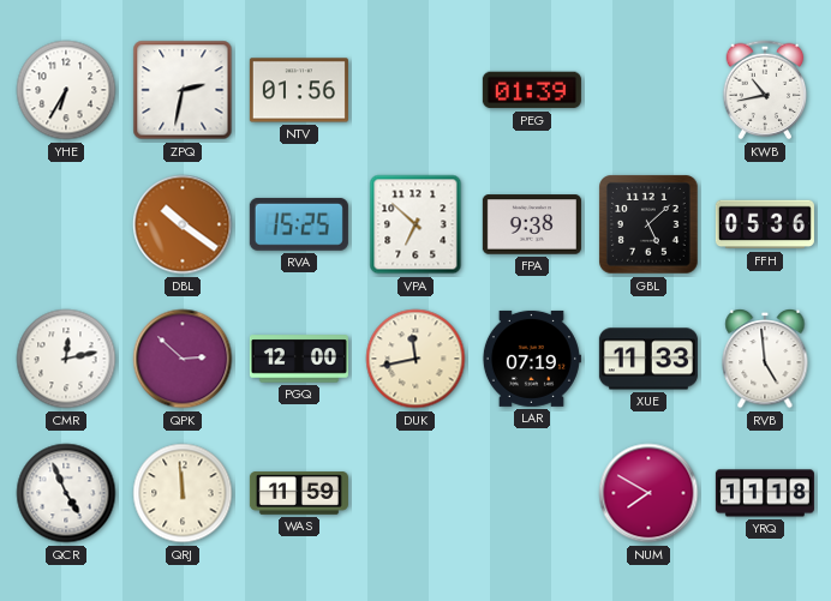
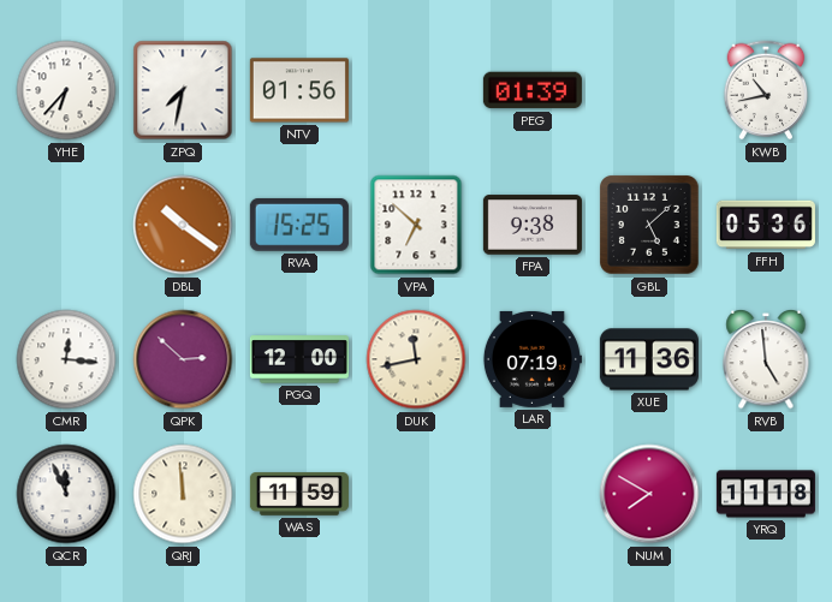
YHE: 6:35 -> 6:37 (66, 90)
ZPQ: 2:32 -> 7:32 (183, 90)
CMR: 12:13 -> 12:16 (66, 359)
XUE: 11:33 -> 11:36 (649, 359)
QCR: 4:56 -> 11:56 (66, 494)
